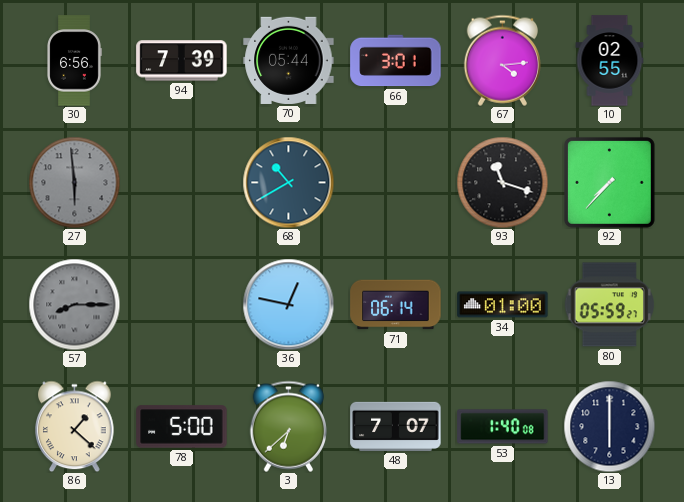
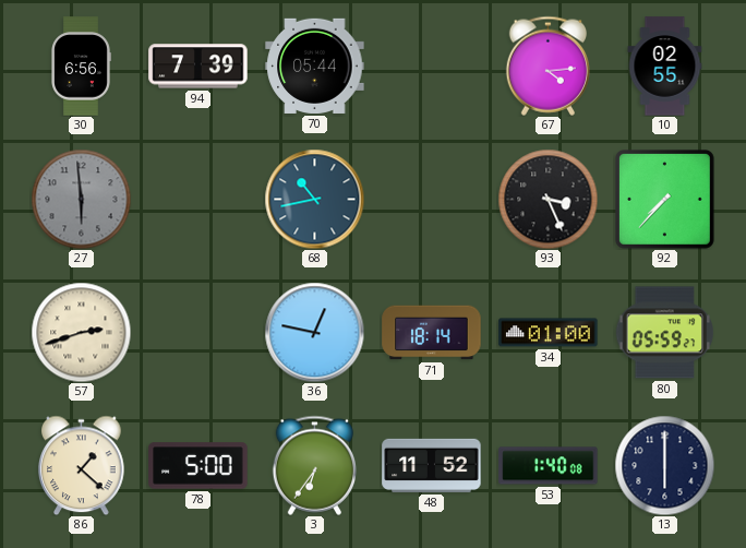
66: 3:01 -> none (396, 61)
68: 10:40 -> 10:43 (314, 199)
93: 11:18 -> 3:26 (548, 199)
57: 8:15 -> 2:42 (81, 332)
57 dial: grey -> cream (81, 332)
71: 06:14 -> 18:14 (432, 333)
3: 6:38 -> 6:36 (314, 465)
48: 7:07 -> 11:52 (432, 465)
